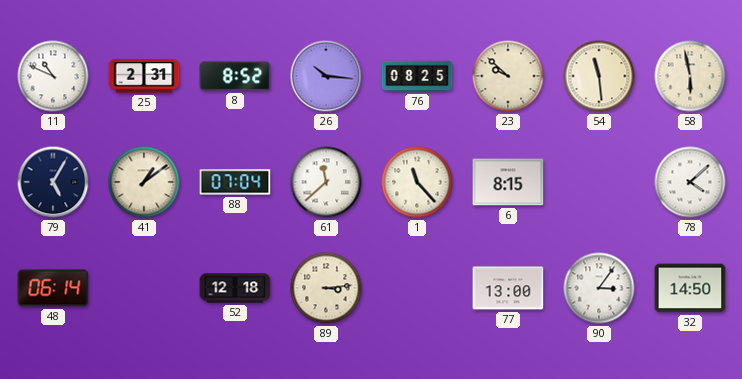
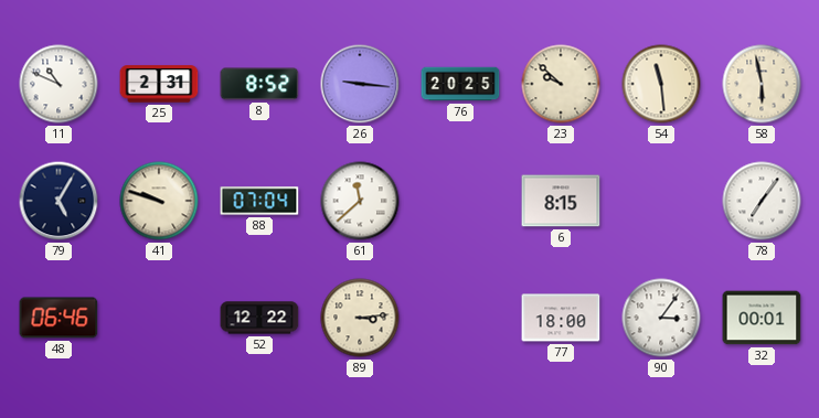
26: 10:16 -> 9:16 (360, 84)
76: 08:25 -> 20:25 (460, 84)
41: 1:09 -> 9:48 (159, 201)
1: 11:23 -> none (417, 182)
78: 4:08 -> 7:06 (762, 201)
48: 06:14 -> 06:46 (59, 318)
52: 12:18 -> 12:22 (259, 318)
77: 13:00 -> 18:00 (561, 318)
32: 14:50 -> 00:01 (762, 318)
